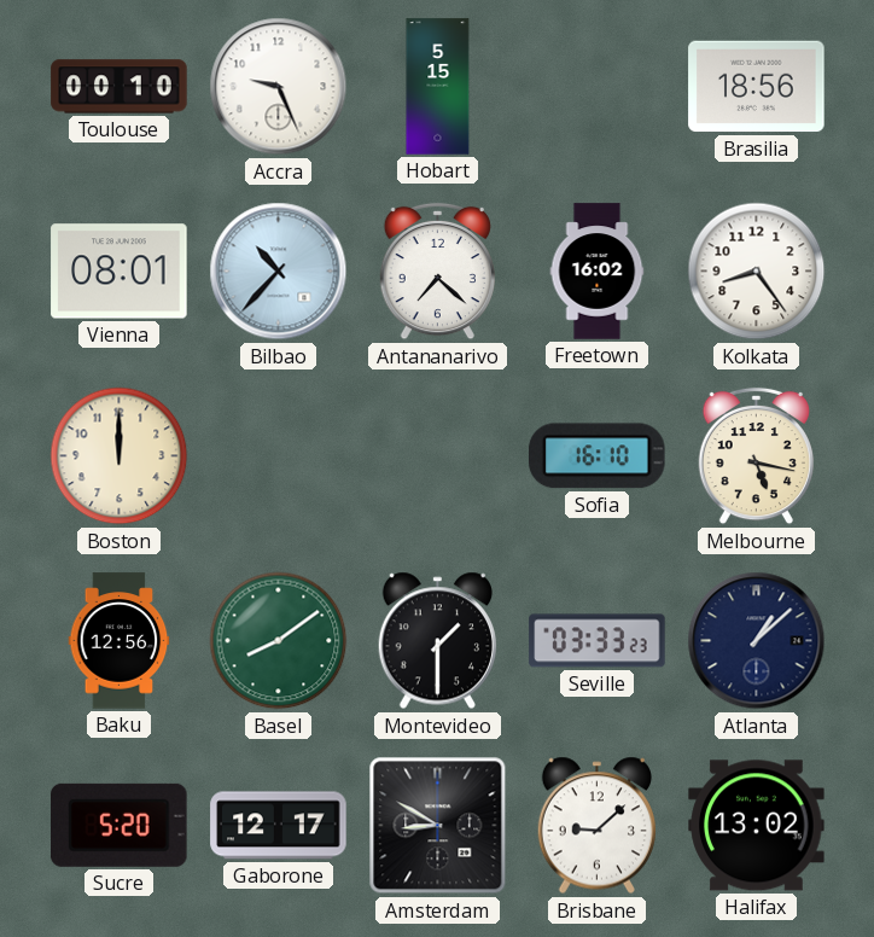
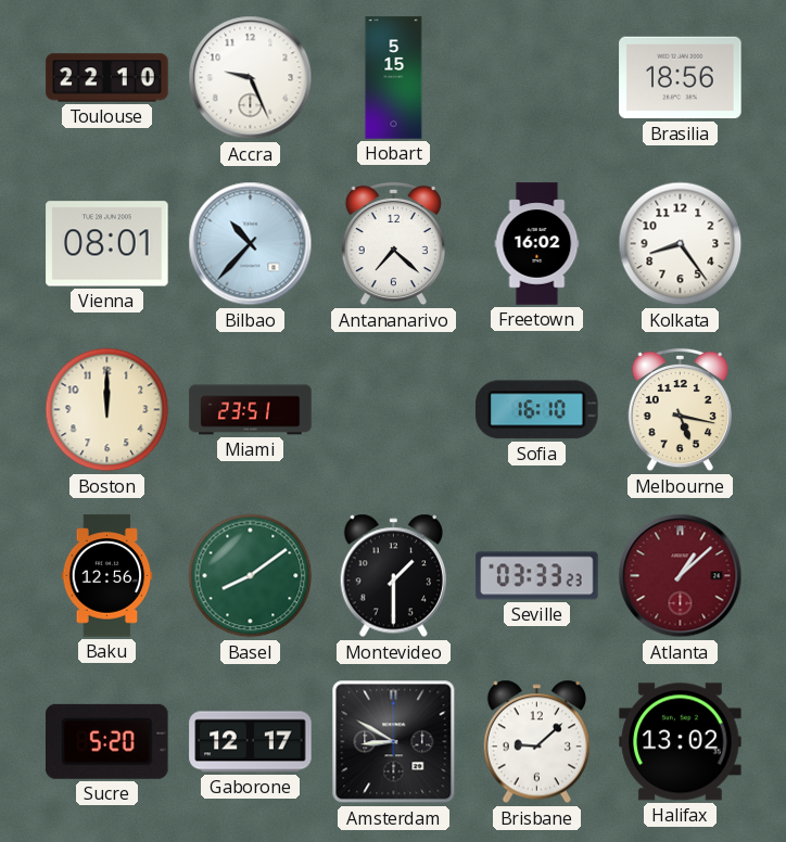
Toulouse: 00:10 -> 22:10 (107, 78)
Miami: none -> 23:51 (251, 410)
Atlanta dial: navy -> burgundy (681, 576)
